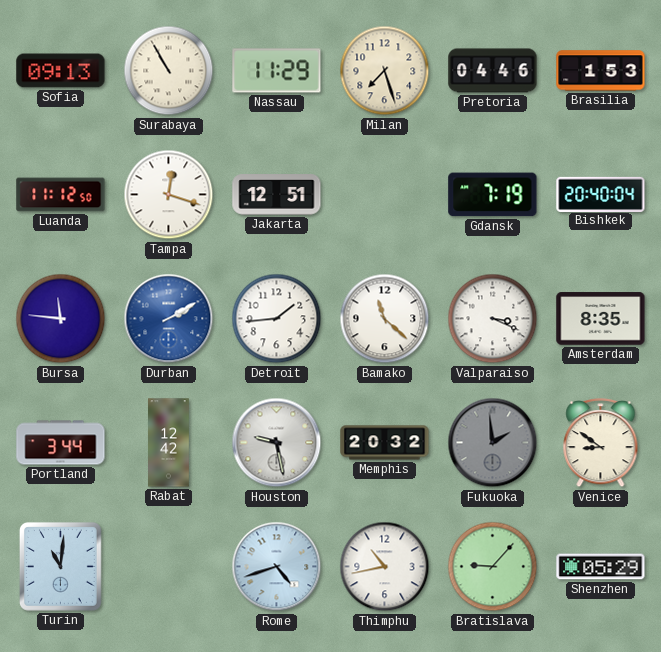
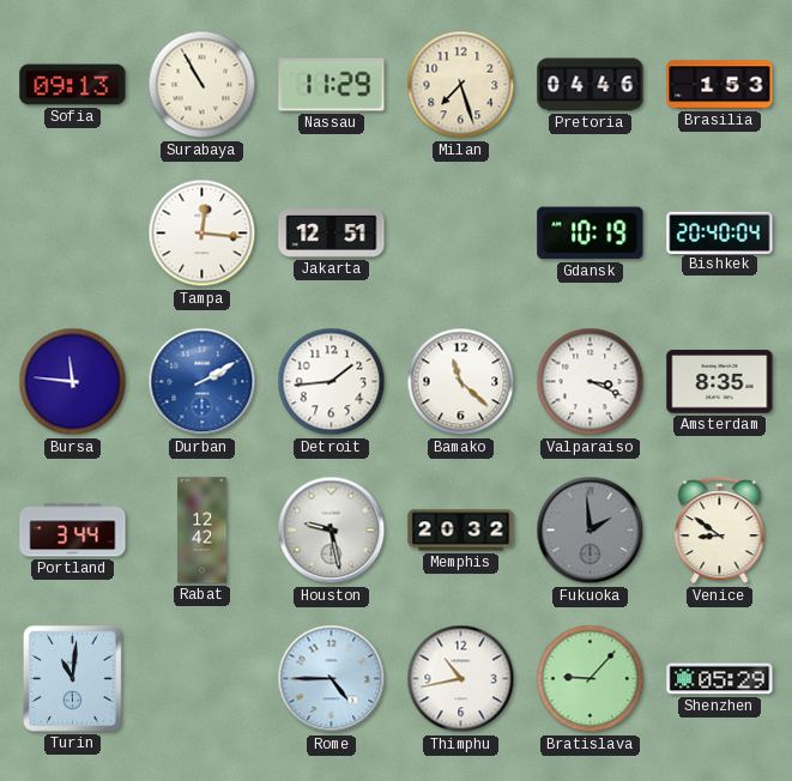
Luanda: 11:12 -> none (61, 195)
Tampa: 12:18 -> 12:16 (202, 234)
Gdansk: 7:19 -> 10:19 (591, 234)
Rome: 4:42 -> 4:45 (332, 679)
